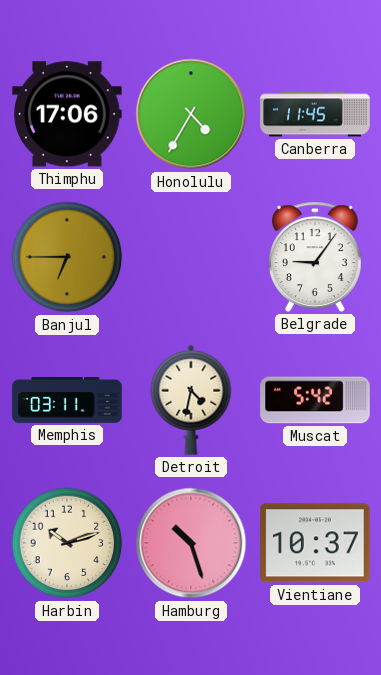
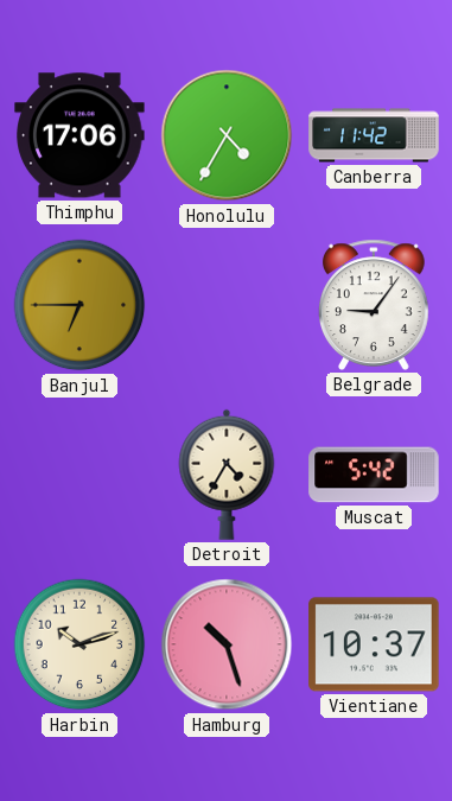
Canberra: 11:45 -> 11:42 (374, 135)
Memphis: 03:11 -> none (67, 401)
Detroit: 4:32 -> 4:35 (227, 475)
